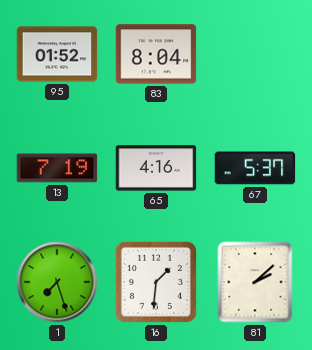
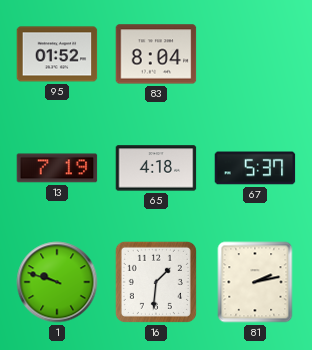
65: 4:16 -> 4:18 (156, 168)
1: 7:27 -> 9:48 (57, 282)
81: 2:08 -> 2:13 (255, 282)
